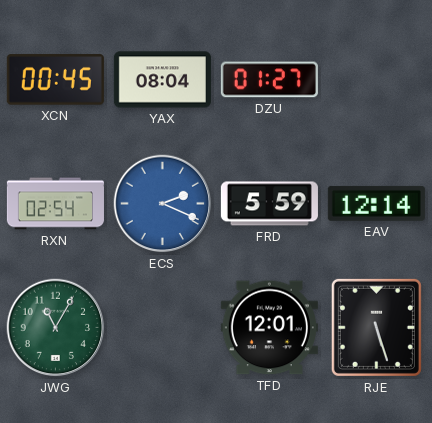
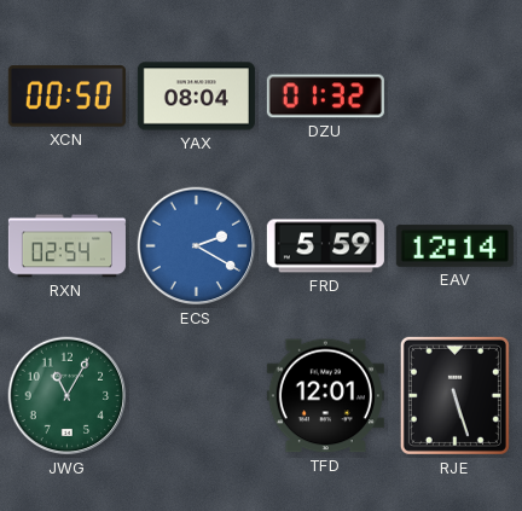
XCN: 00:45 -> 00:50 (66, 97)
DZU: 01:27 -> 01:32 (325, 97)
ECS: 2:19 -> 2:20 (197, 246)
